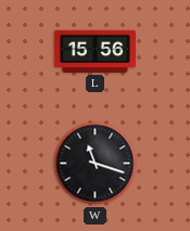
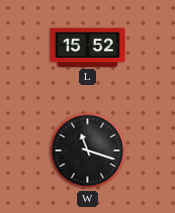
L: 15:56 -> 15:52 (87, 47)
